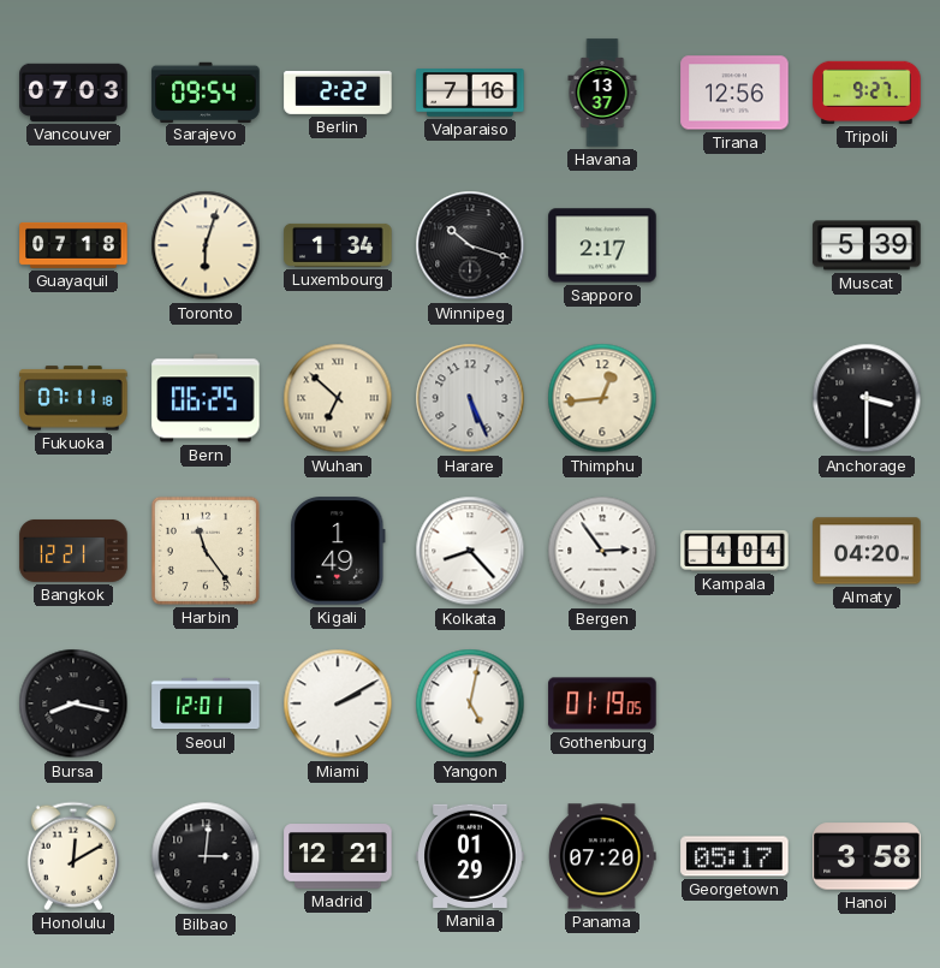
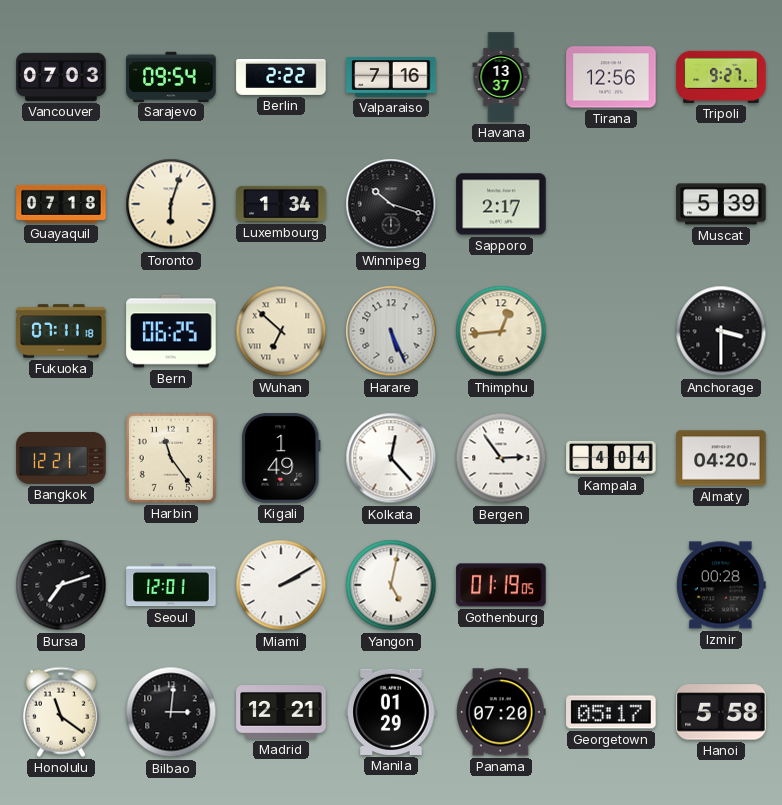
Kolkata: 8:23 -> 12:23 (391, 458)
Bursa: 8:17 -> 7:12 (61, 585)
Izmir: none -> 00:28 (721, 585)
Honolulu: 12:10 -> 11:21 (61, 712)
Hanoi: 3:58 -> 5:58 (721, 712)
